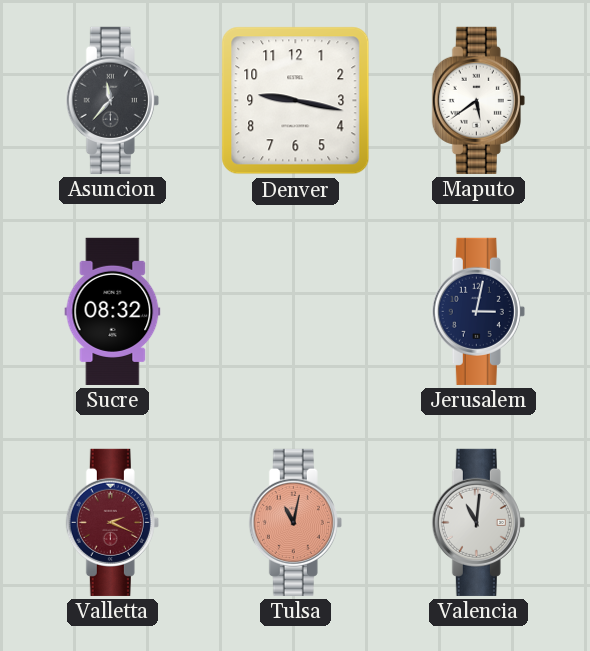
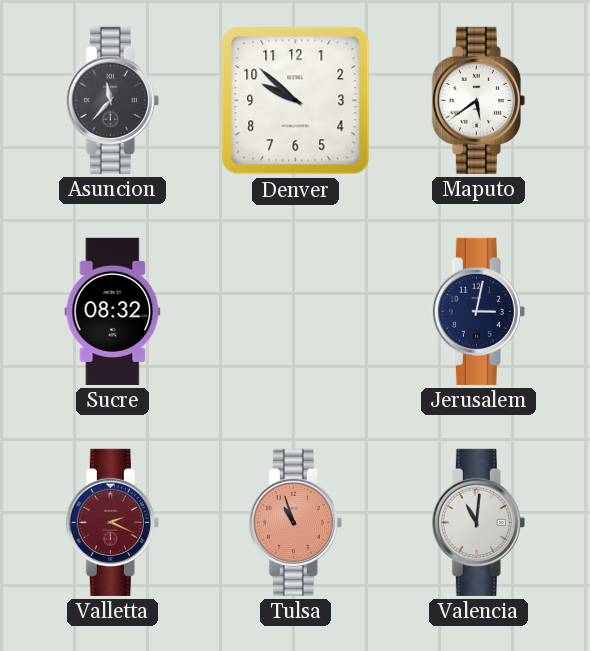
Denver: 9:17 -> 9:52 (296, 101)
Tulsa: 11:02 -> 10:57 (295, 522)
